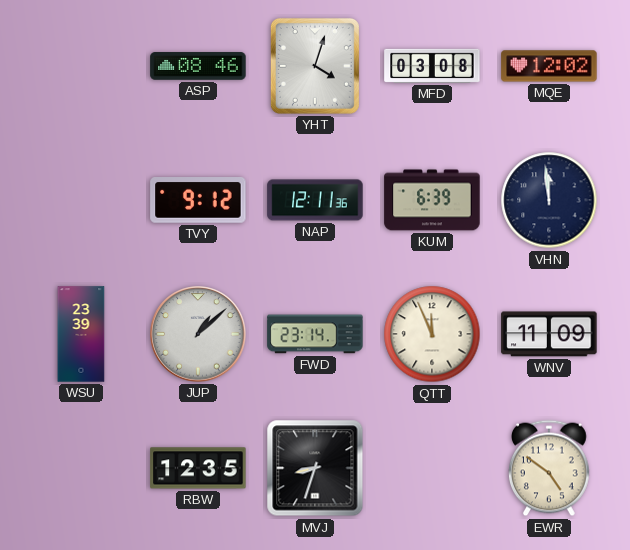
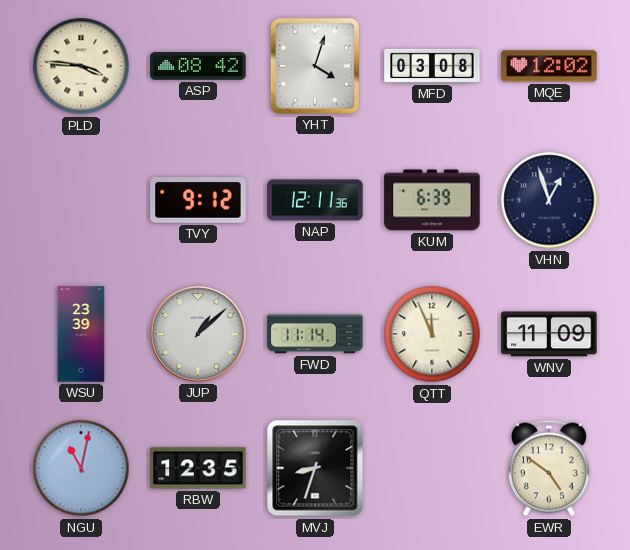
PLD: none -> 3:46 (81, 66)
ASP: 08:46 -> 08:42 (198, 66)
VHN: 11:59 -> 12:57 (549, 200)
FWD: 23:14 -> 11:14 (315, 334)
NGU: none -> 11:02 (81, 468)
